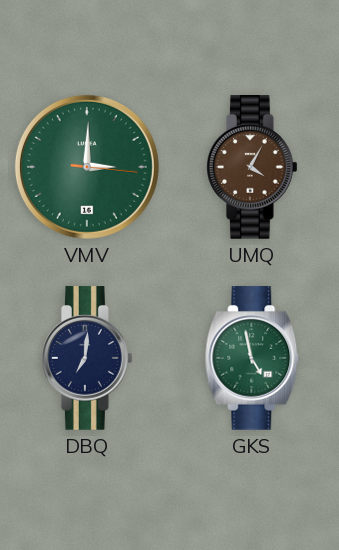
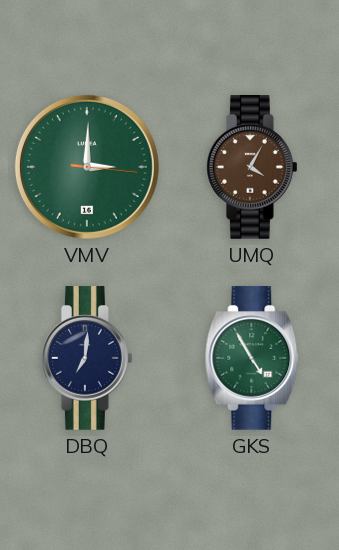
GKS: 4:58 -> 4:55 (252, 358)
